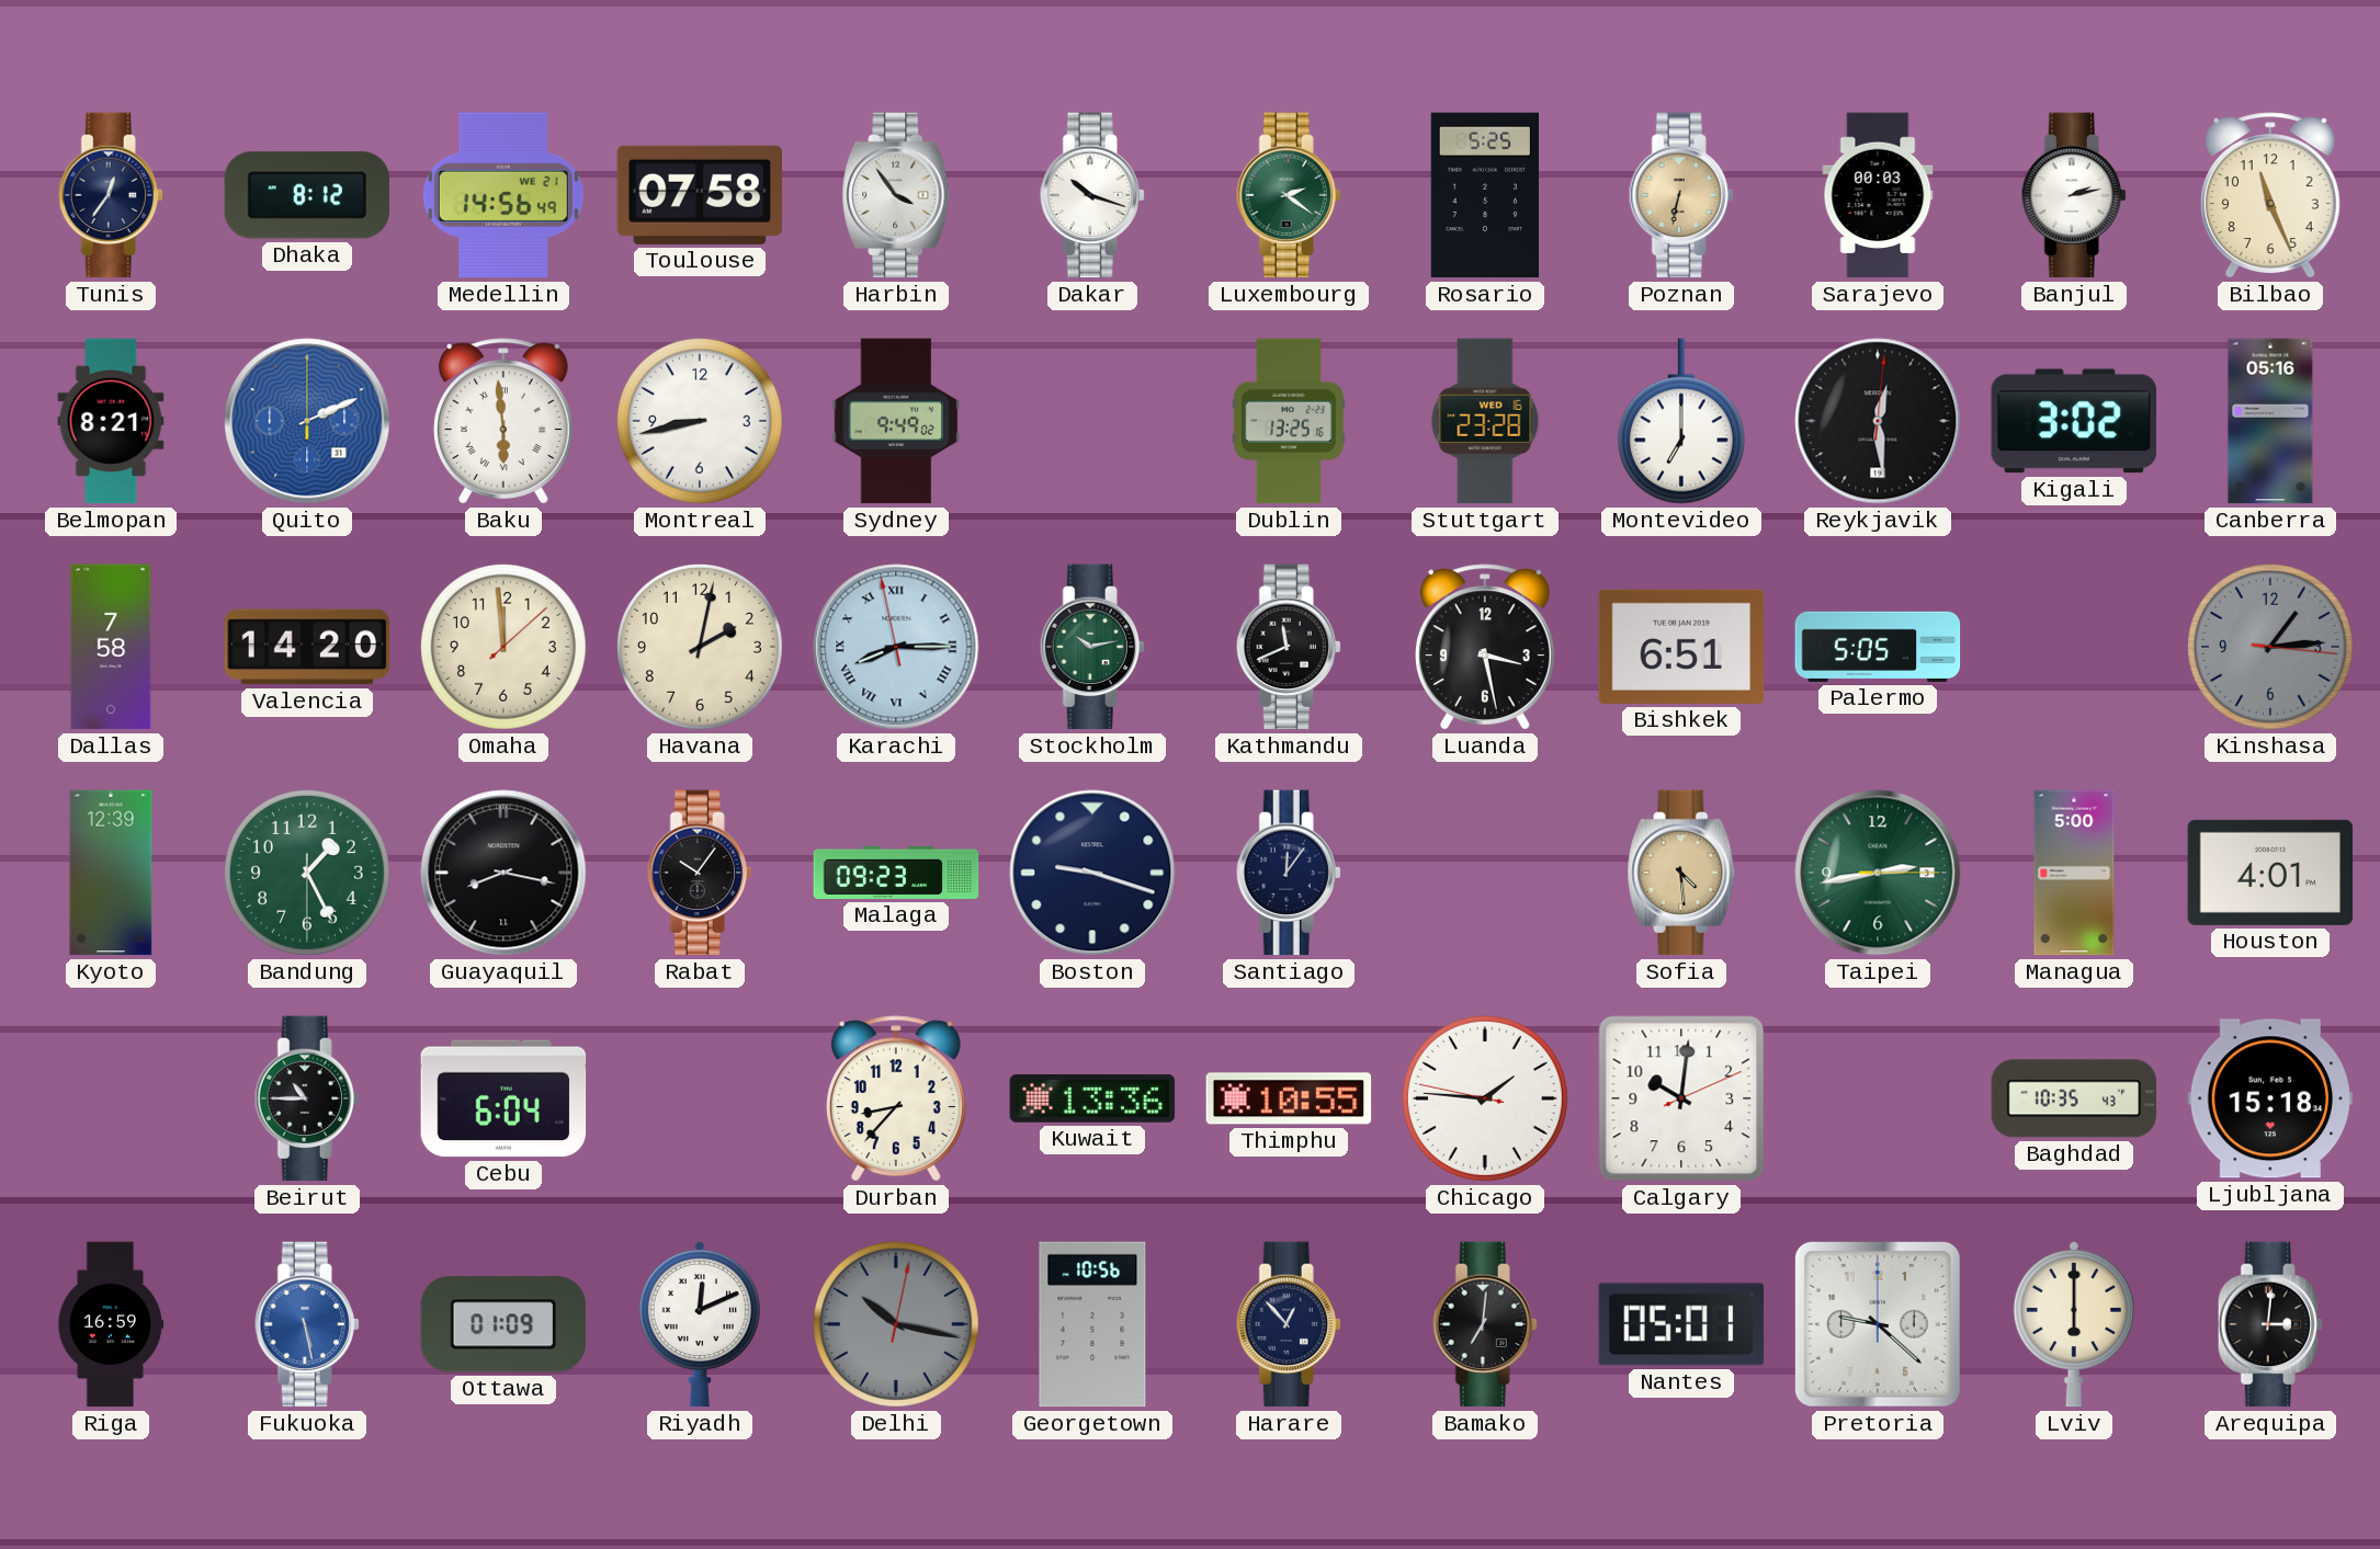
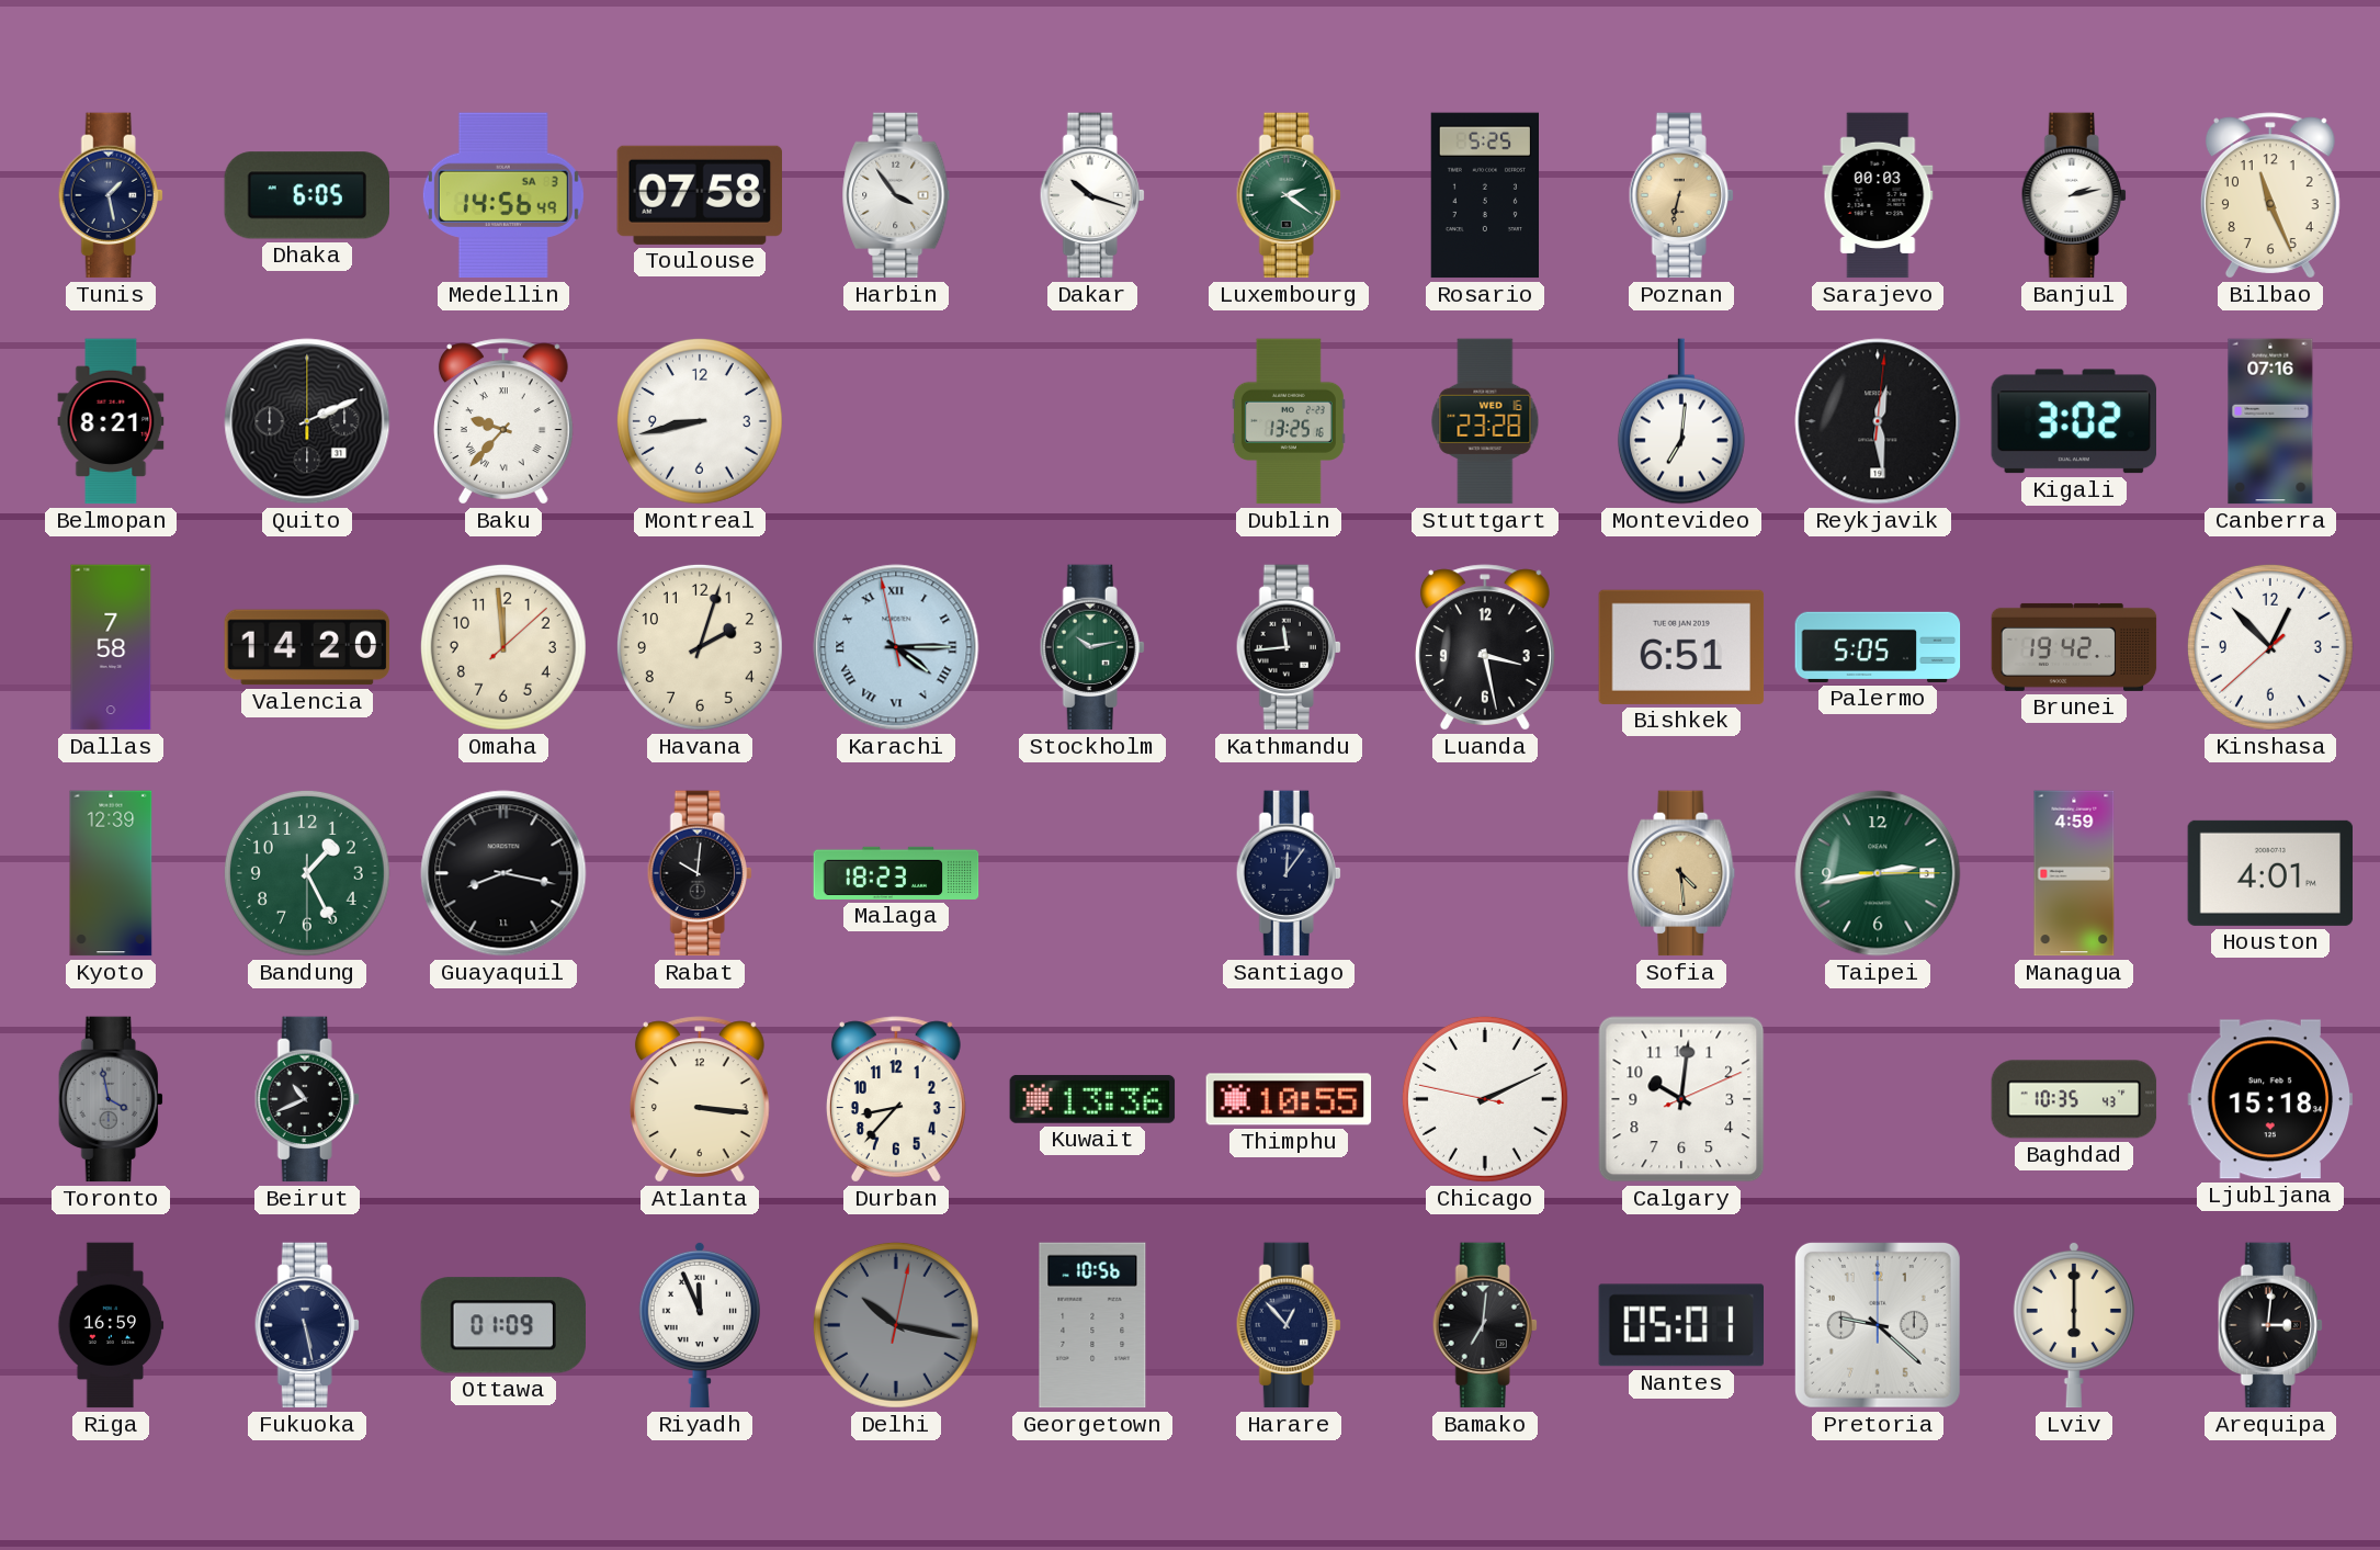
Tunis: 12:36 -> 1:28 (111, 195)
Dhaka: 8:12 -> 6:05 (307, 195)
Medellin date: WE 21 -> SA 3 (503, 195)
Quito dial: blue -> black (307, 421)
Baku: 5:59 -> 9:37 (503, 421)
Sydney: 9:49 -> none (896, 421)
Montevideo: 7:00 -> 7:01 (1681, 421)
Canberra: 05:16 -> 07:16 (2270, 421)
Havana: 2:02 -> 2:03 (700, 647)
Karachi: 8:14 -> 4:14 (896, 647)
Kathmandu: 11:41 -> 11:44 (1289, 647)
Brunei: none -> 19:42 (2074, 647)
Kinshasa: 1:14 -> 12:52 (2270, 647)
Kinshasa dial: grey -> white (2270, 647)
Rabat: 10:06 -> 10:01 (700, 873)
Malaga: 09:23 -> 18:23 (896, 873)
Boston: 9:18 -> none (1092, 873)
Managua: 5:00 -> 4:59 (2074, 873)
Toronto: none -> 3:58 (111, 1099)
Beirut: 10:45 -> 10:41 (307, 1099)
Cebu: 6:04 -> none (503, 1098)
Atlanta: none -> 3:16 (700, 1099)
Chicago: 1:45 -> 2:10 (1485, 1099)
Fukuoka dial: blue -> navy (307, 1325)
Riyadh: 12:11 -> 11:56 (700, 1325)
